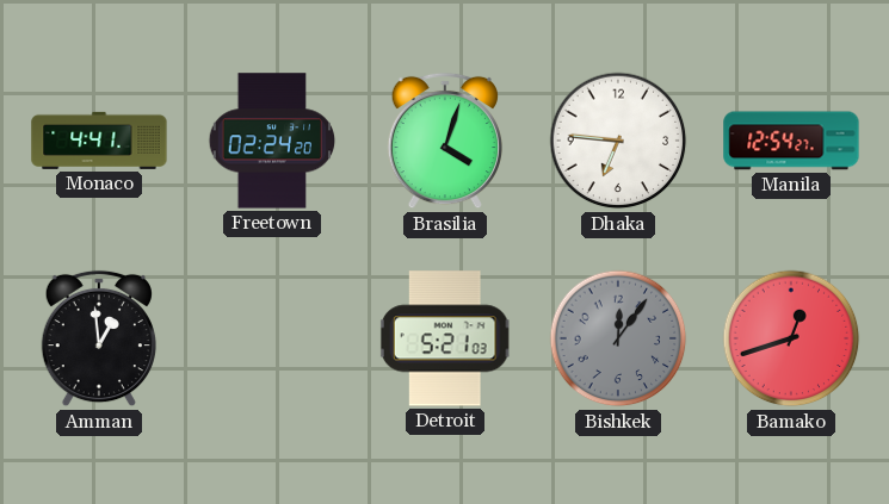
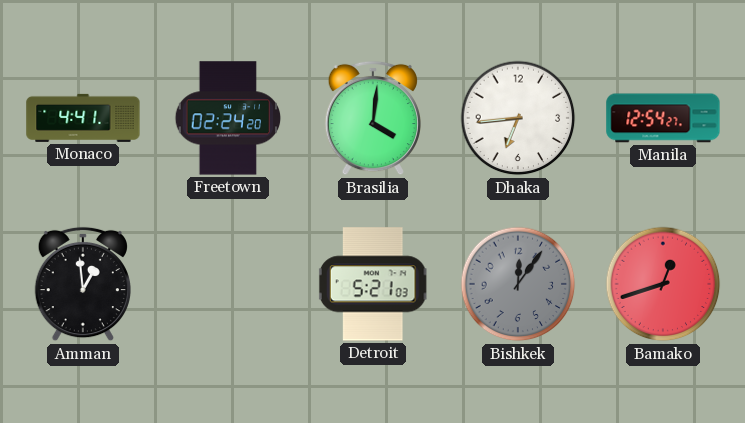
Brasilia: 4:03 -> 4:01 (372, 118)
Dhaka: 6:46 -> 6:44 (518, 118)
